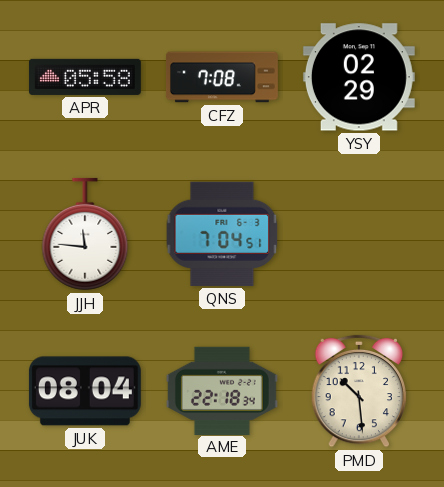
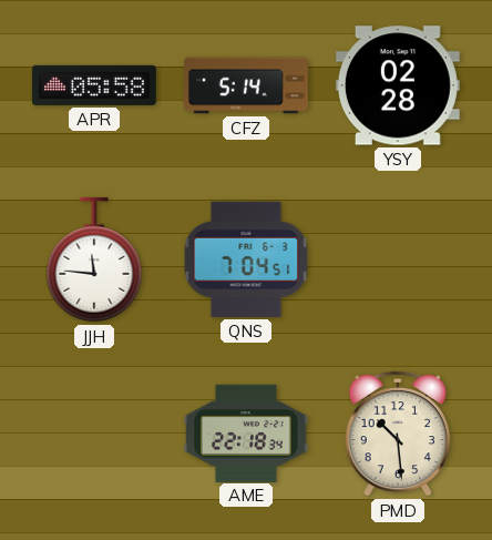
CFZ: 7:08 -> 5:14 (246, 85)
YSY: 02:29 -> 02:28 (398, 85)
JUK: 08:04 -> none (85, 391)
